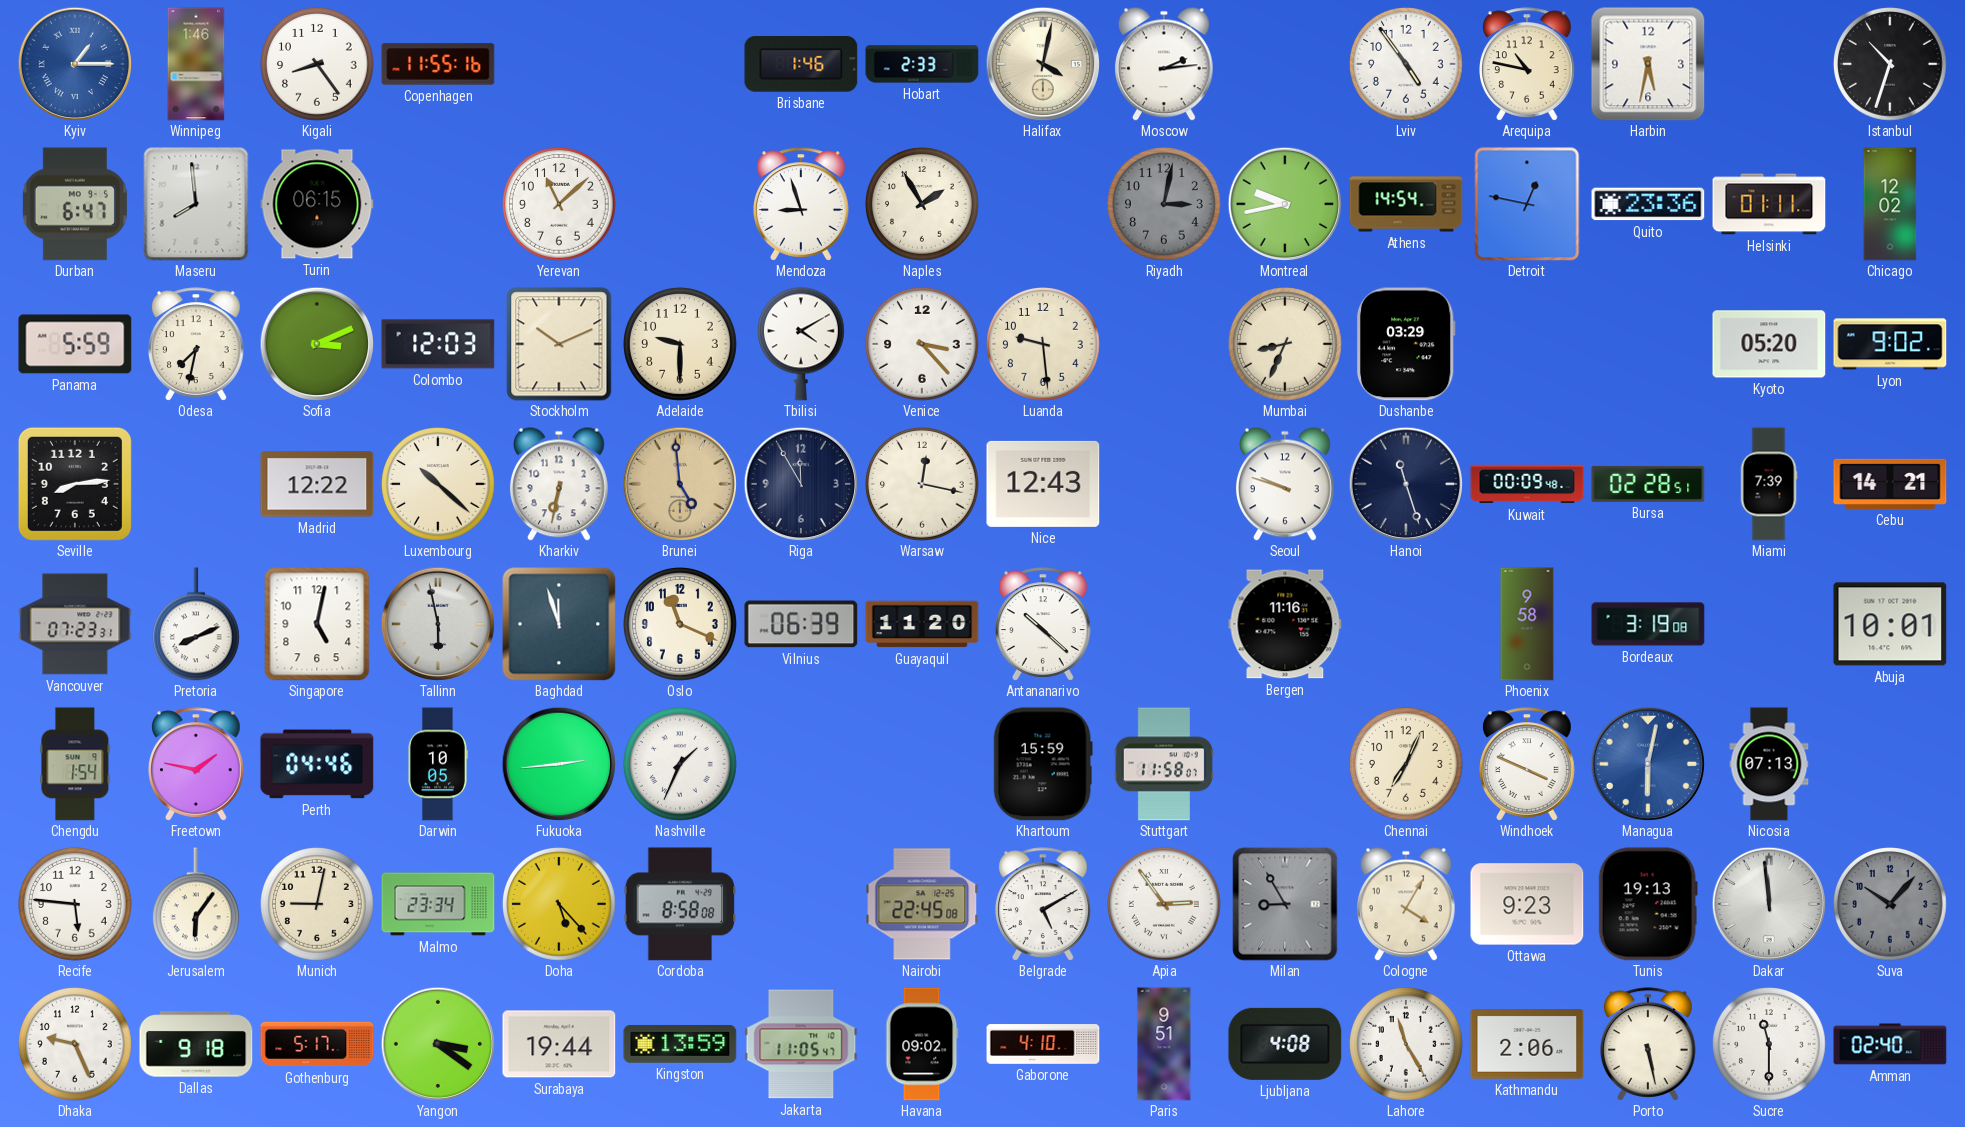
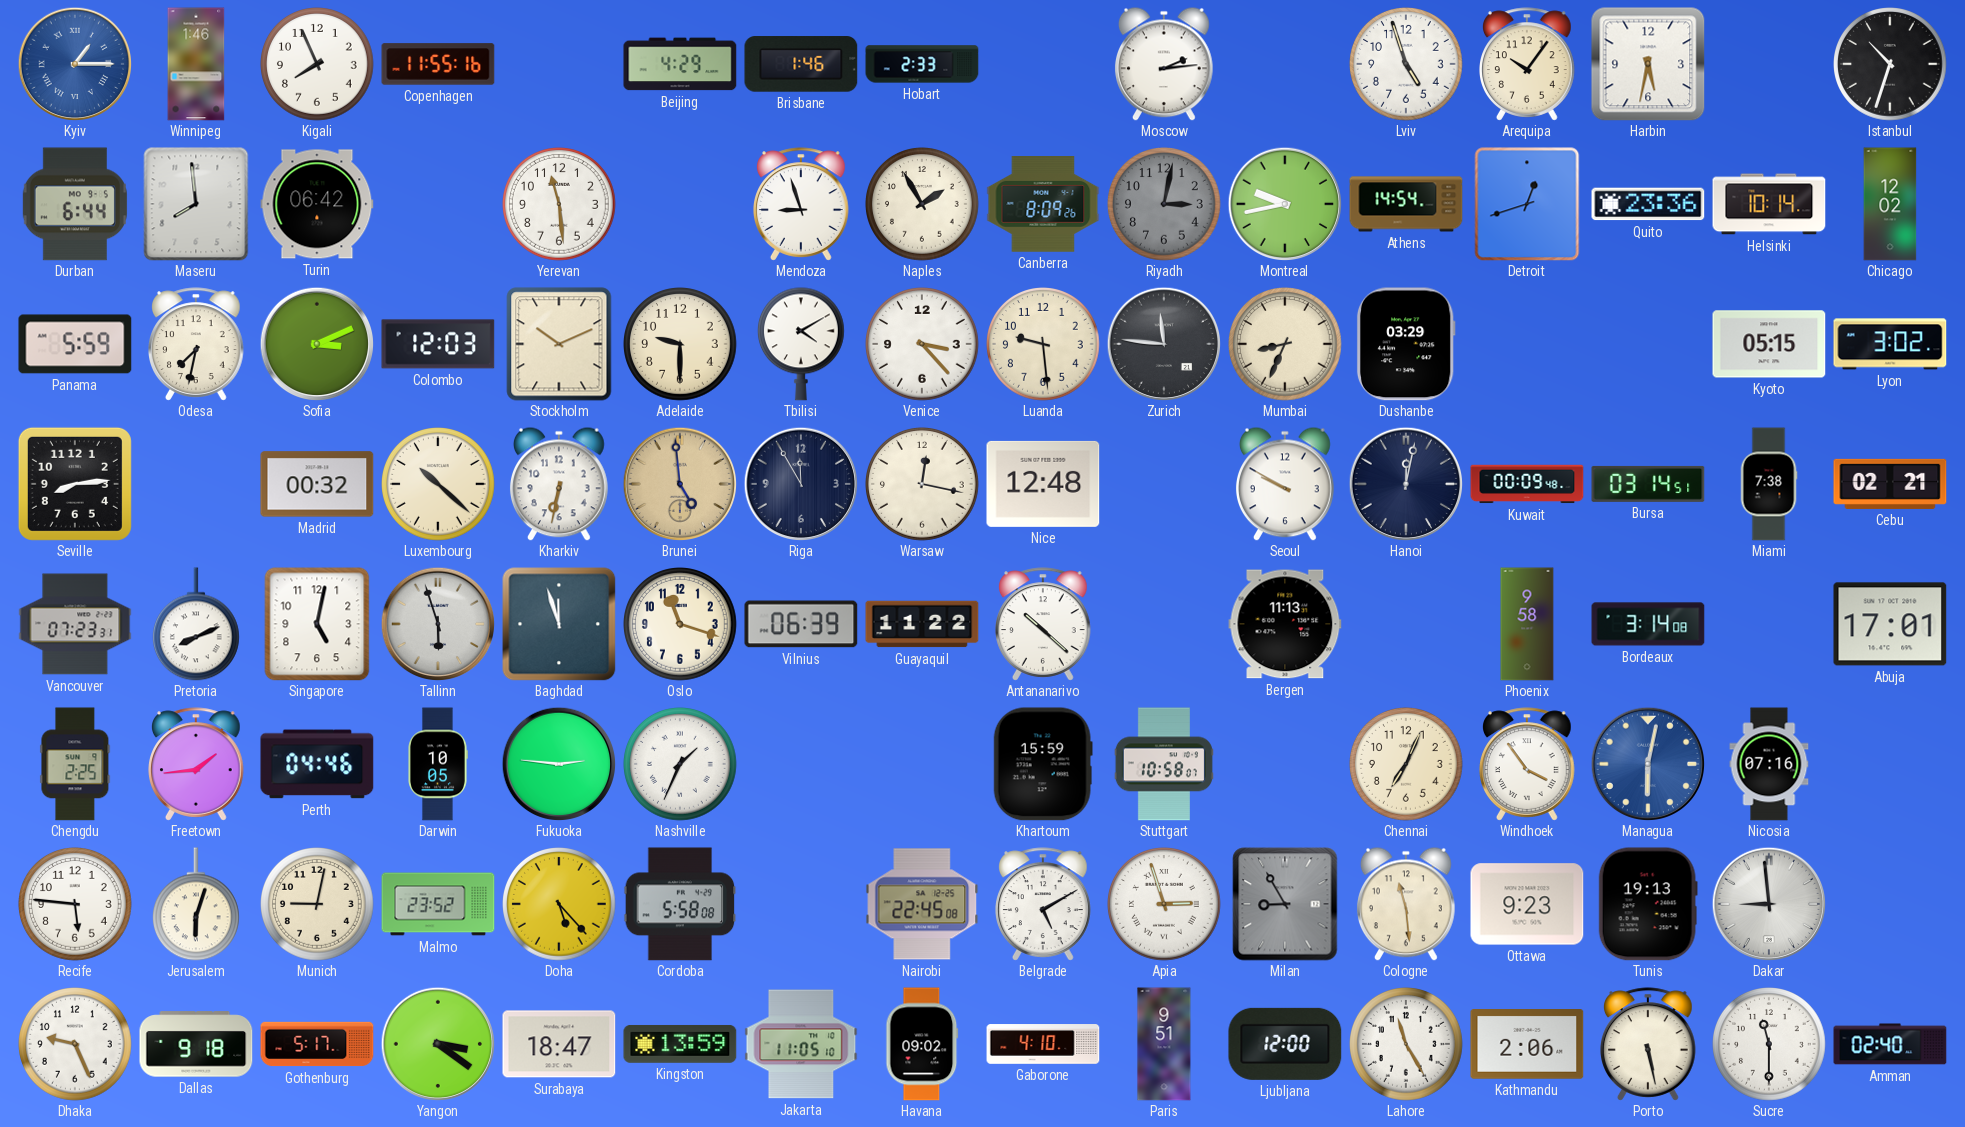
Kigali: 8:24 -> 7:56 (318, 65)
Beijing: none -> 4:29 (680, 64)
Halifax: 4:02 -> none (1043, 64)
Lviv: 4:54 -> 4:57 (1407, 65)
Arequipa: 10:47 -> 10:06 (1528, 64)
Durban: 6:47 -> 6:44 (75, 204)
Turin: 06:15 -> 06:42 (317, 204)
Yerevan: 11:08 -> 11:29 (560, 205)
Canberra: none -> 8:09 (1043, 204)
Detroit: 12:47 -> 12:42 (1527, 204)
Helsinki: 01:11 -> 10:14 (1769, 204)
Zurich: none -> 11:46 (1164, 344)
Kyoto: 05:20 -> 05:15 (1769, 344)
Lyon: 9:02 -> 3:02 (1890, 344)
Madrid: 12:22 -> 00:32 (317, 484)
Nice: 12:43 -> 12:48 (1043, 484)
Seoul: 9:48 -> 9:50 (1285, 484)
Hanoi: 11:27 -> 12:02 (1406, 484)
Bursa: 02:28 -> 03:14 (1648, 484)
Miami: 7:39 -> 7:38 (1769, 484)
Cebu: 14:21 -> 02:21 (1890, 484)
Tallinn: 5:58 -> 5:57 (438, 624)
Oslo: 11:19 -> 11:18 (681, 625)
Guayaquil: 11:20 -> 11:22 (922, 624)
Bergen: 11:16 -> 11:13 (1285, 624)
Bordeaux: 3:19 -> 3:14 (1648, 624)
Abuja: 10:01 -> 17:01 (1890, 624)
Chengdu: 1:54 -> 2:25 (75, 764)
Freetown: 1:47 -> 1:44 (197, 764)
Fukuoka: 2:44 -> 2:46 (559, 764)
Stuttgart: 11:58 -> 10:58 (1164, 764)
Windhoek: 3:49 -> 3:54 (1528, 764)
Nicosia: 07:13 -> 07:16 (1769, 764)
Jerusalem: 6:06 -> 6:03 (196, 904)
Malmo: 23:34 -> 23:52 (438, 904)
Cordoba: 8:58 -> 5:58 (680, 904)
Apia: 2:54 -> 2:57 (1165, 905)
Cologne: 4:05 -> 11:29 (1406, 904)
Dakar: 11:59 -> 8:59 (1769, 904)
Suva: 10:07 -> none (1891, 905)
Surabaya: 19:44 -> 18:47 (559, 1044)
Jakarta: 11:05:47 -> 11:05:10 (801, 1044)
Ljubljana: 4:08 -> 12:00 (1285, 1044)
